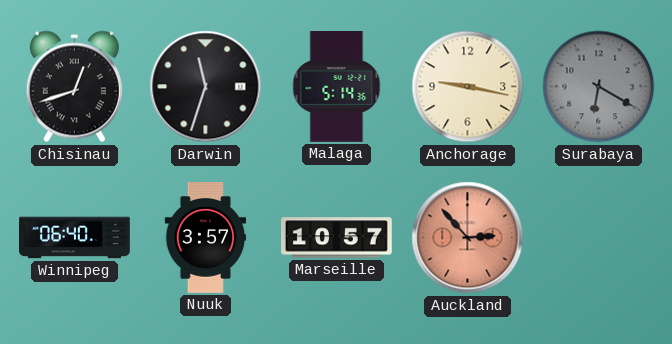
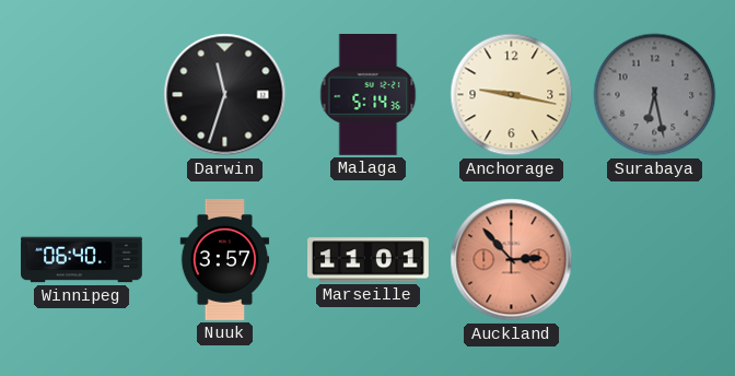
Chisinau: 12:42 -> none (74, 87)
Surabaya: 6:20 -> 6:28 (655, 95)
Marseille: 10:57 -> 11:01 (369, 260)
